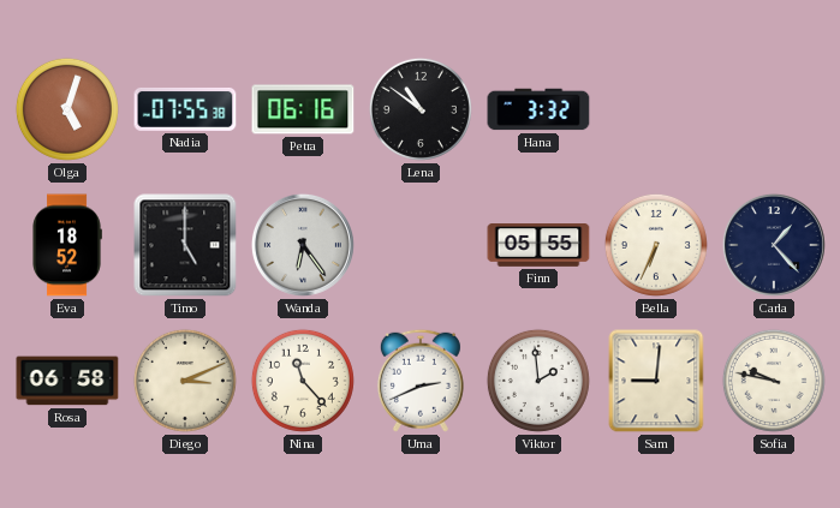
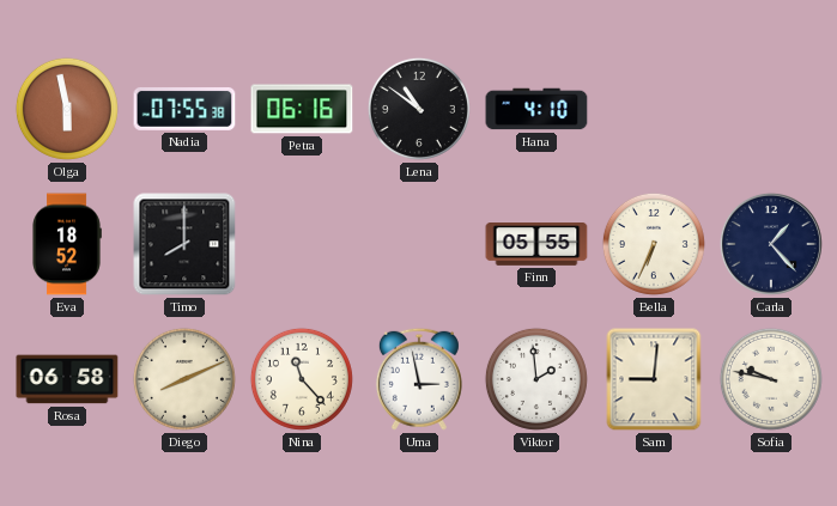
Olga: 5:03 -> 5:58 (67, 109)
Hana: 3:32 -> 4:10 (536, 109)
Timo: 5:00 -> 8:00 (184, 244)
Wanda: 6:24 -> none (303, 245)
Diego: 3:11 -> 8:11 (184, 379)
Uma: 2:41 -> 2:58 (419, 379)
